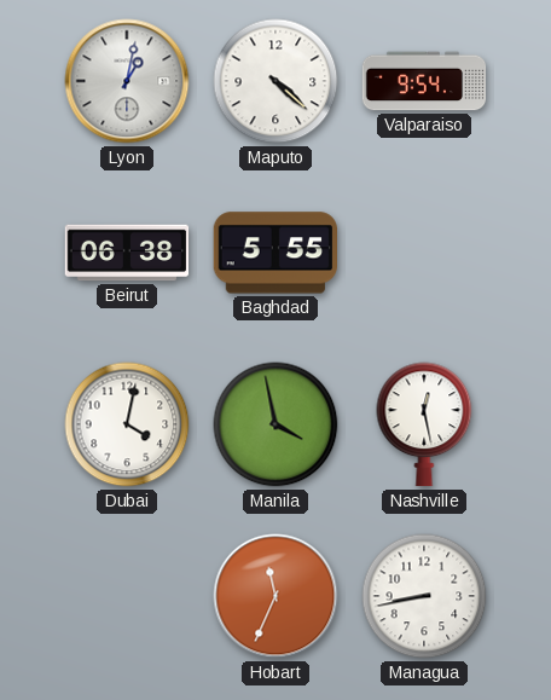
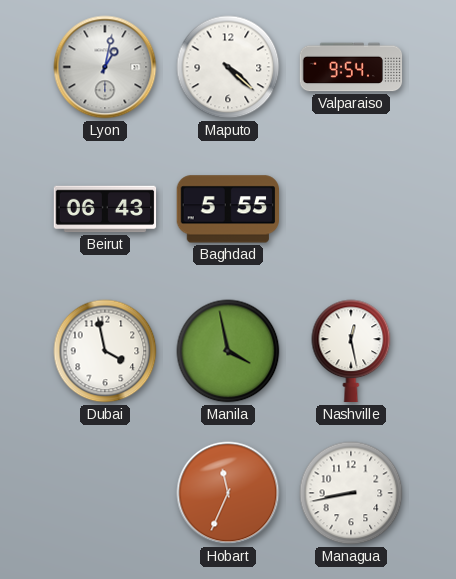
Beirut: 06:38 -> 06:43 (105, 209)
Dubai: 4:02 -> 3:58 (105, 351)
